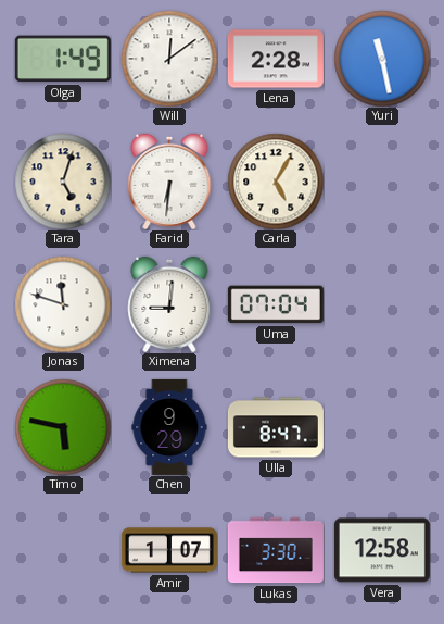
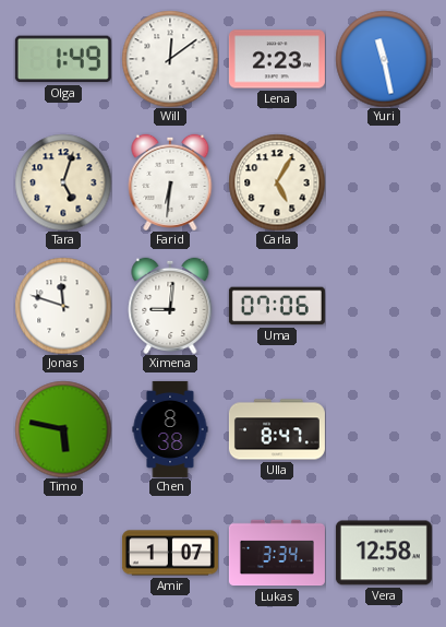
Lena: 2:28 -> 2:23 (277, 59)
Uma: 07:04 -> 07:06 (277, 306)
Chen: 9:29 -> 8:38 (170, 429)
Lukas: 3:30 -> 3:34 (277, 553)
